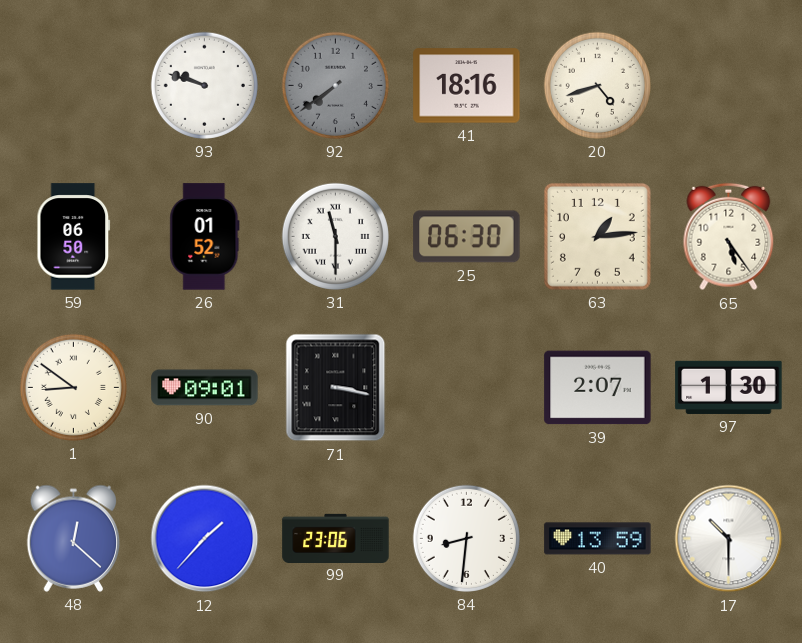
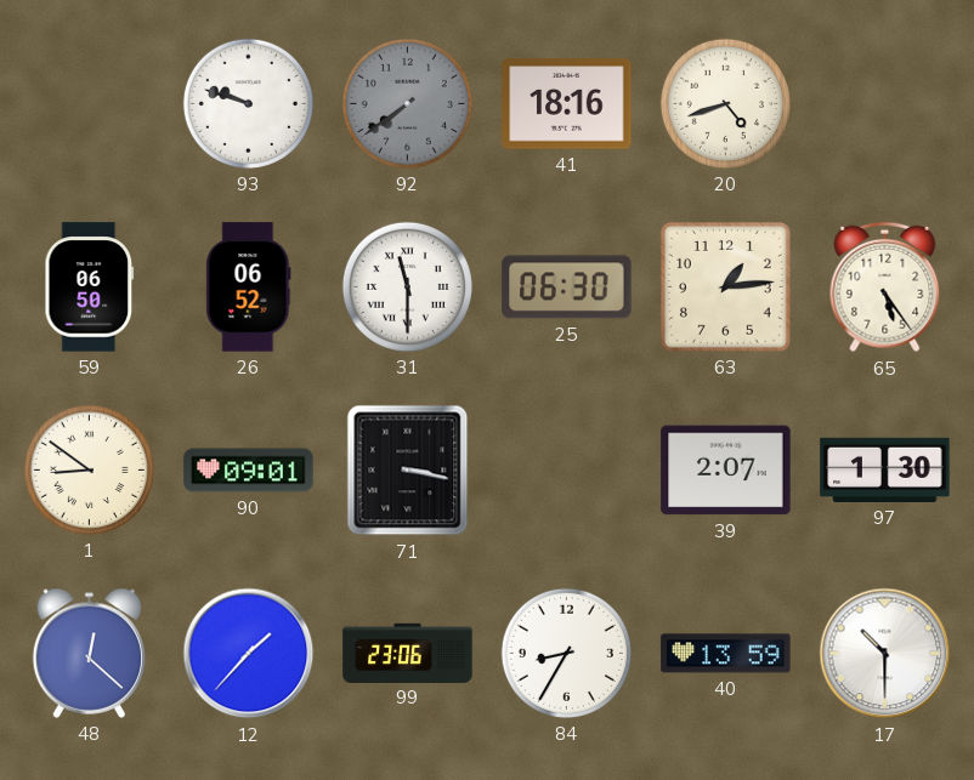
26: 01:52 -> 06:52 (249, 287)
84: 8:31 -> 8:35 (566, 653)
